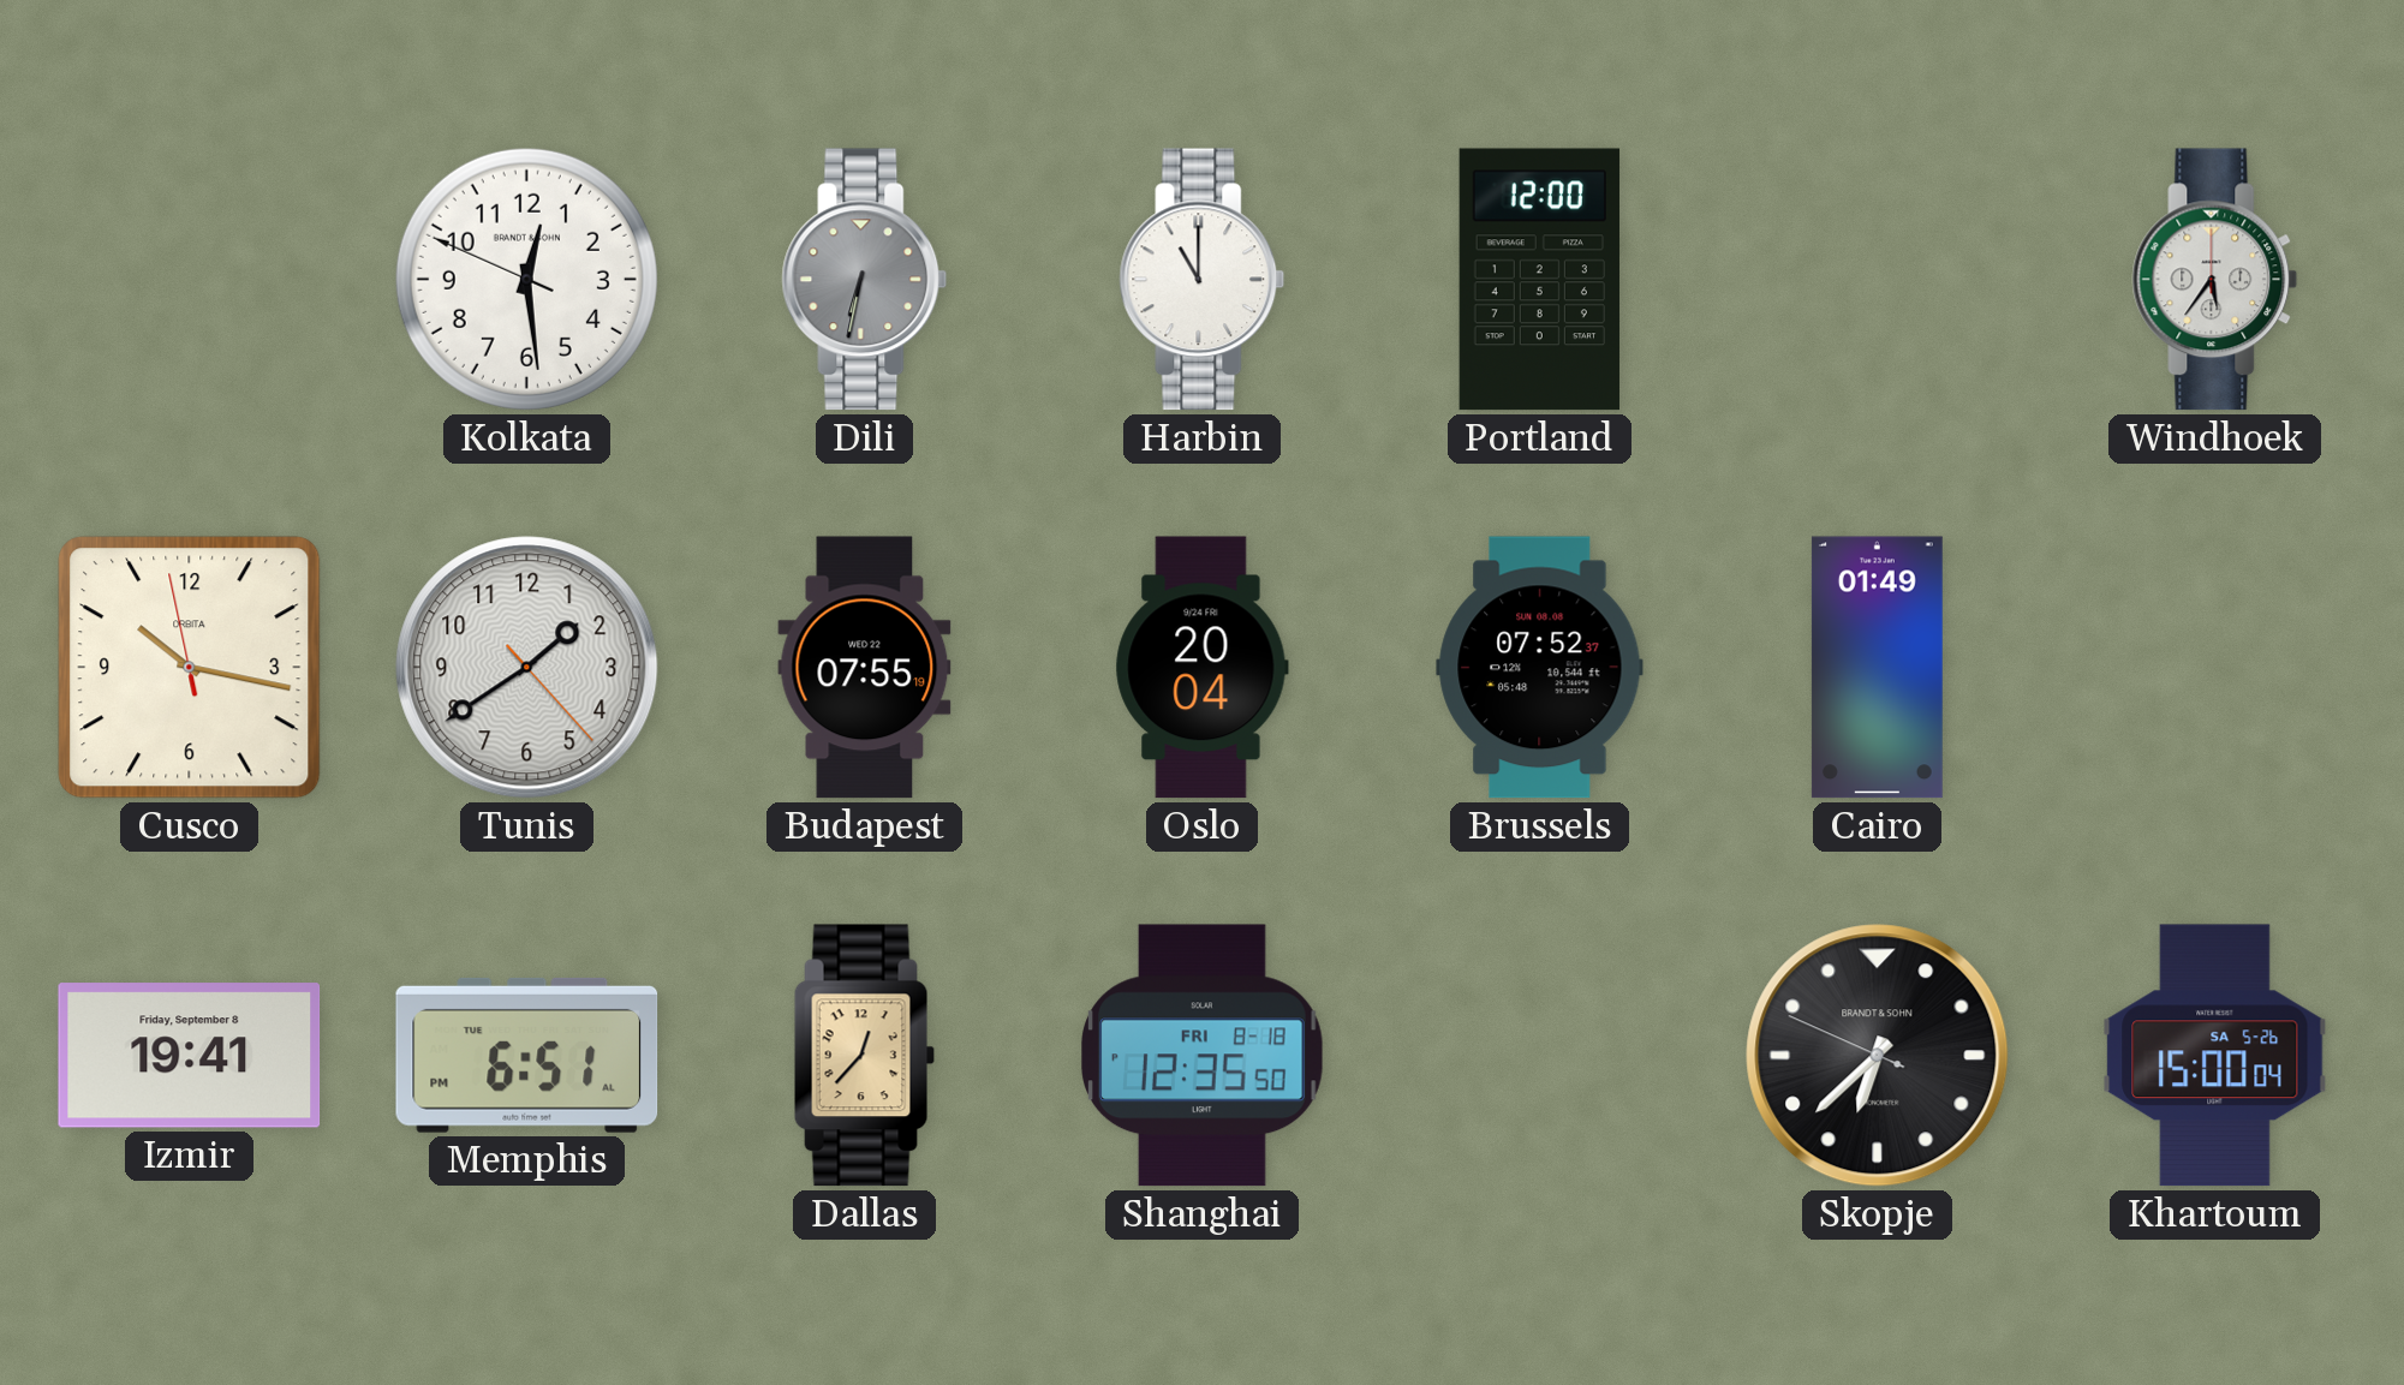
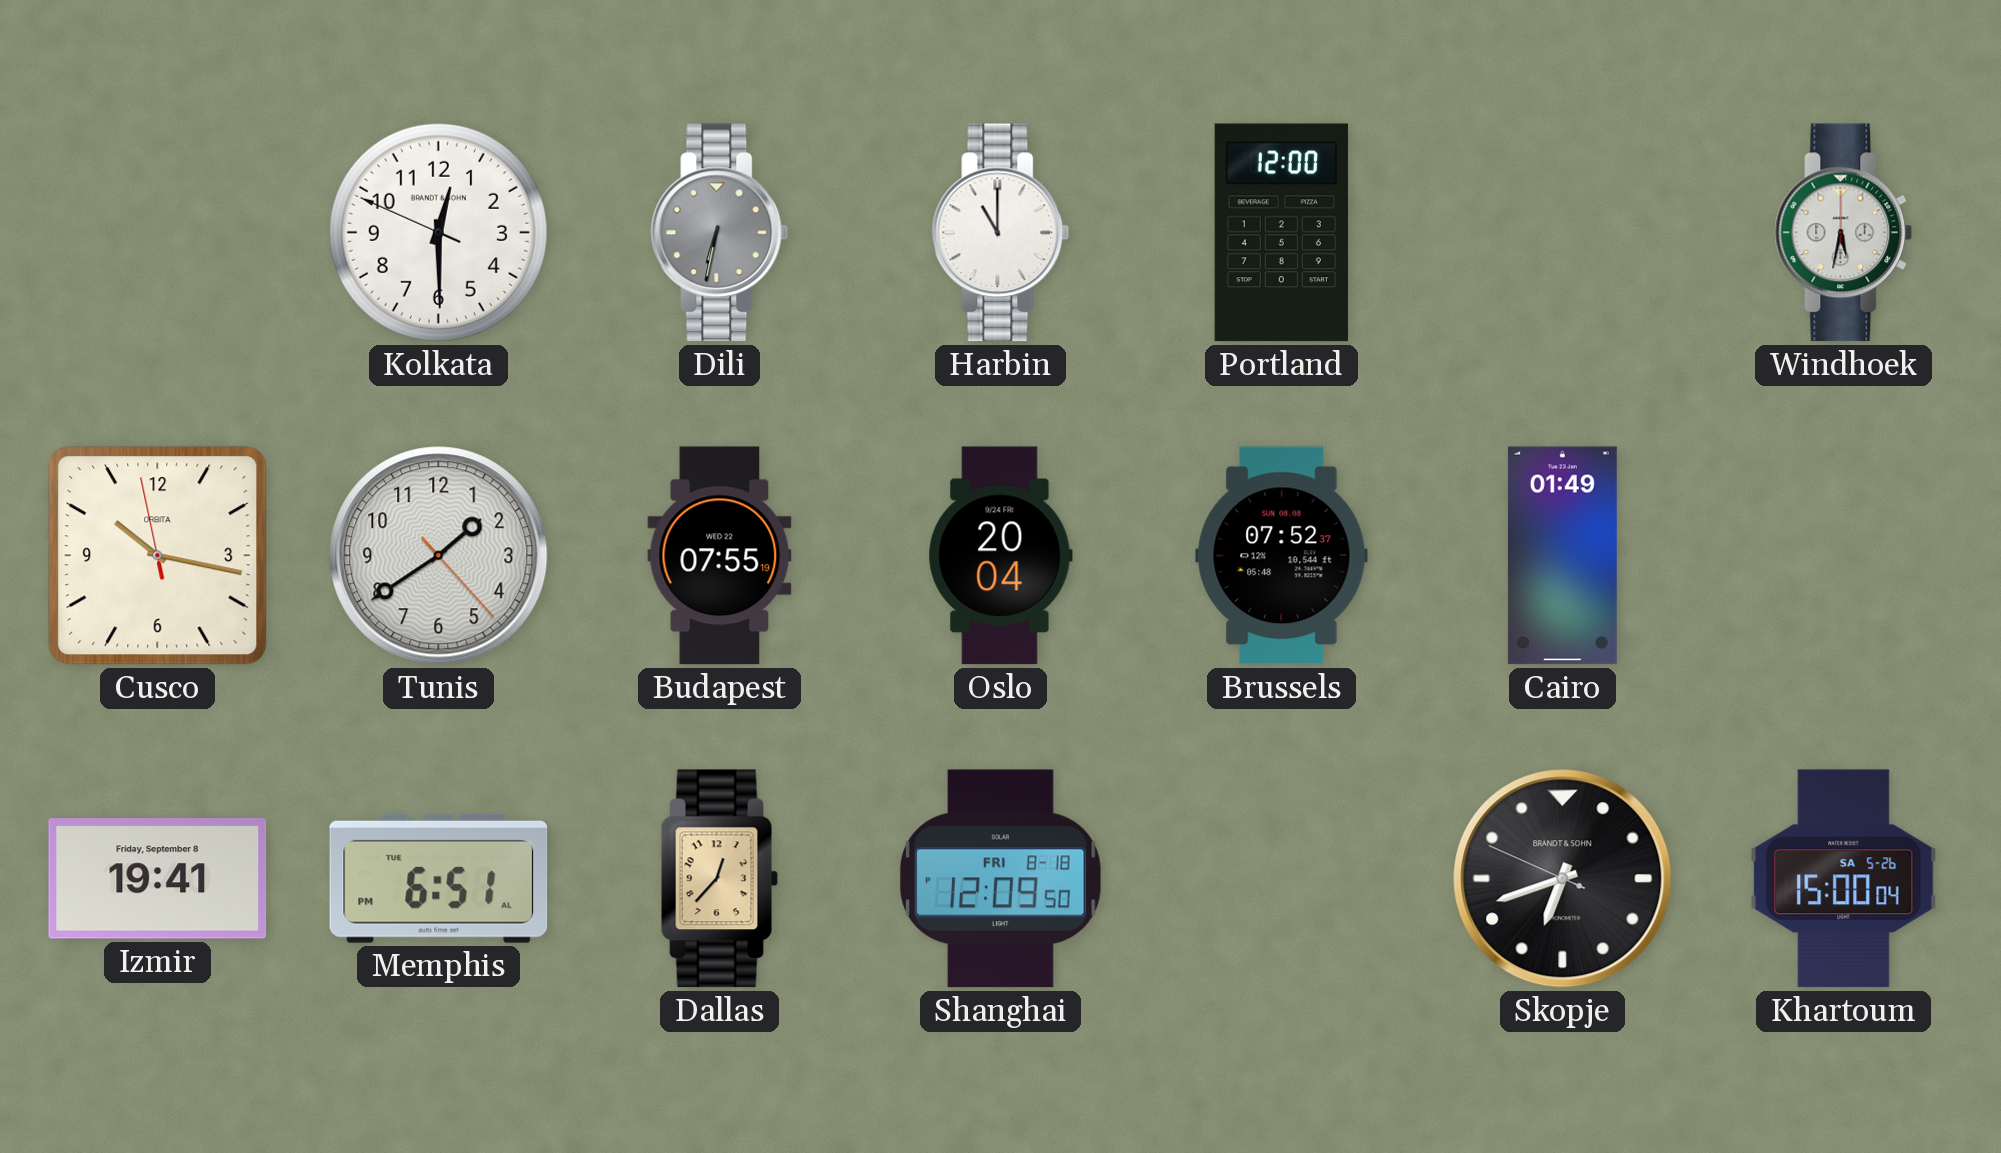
Kolkata: 12:28 -> 12:29 (438, 232)
Windhoek: 5:36 -> 5:32 (1844, 233)
Shanghai: 12:35 -> 12:09 (1001, 879)
Skopje: 6:37 -> 6:41 (1563, 879)
